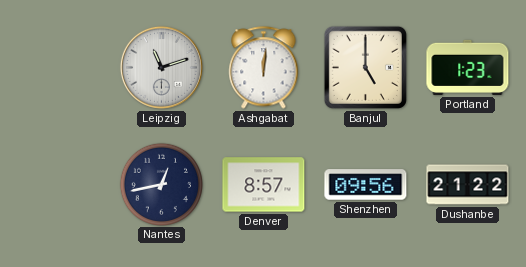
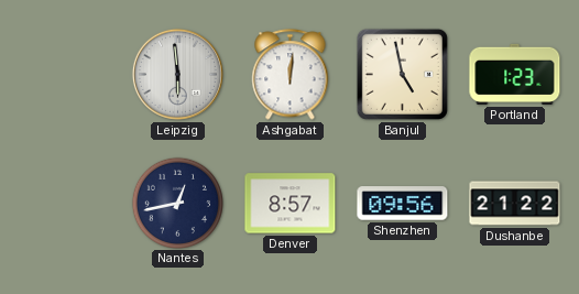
Leipzig: 11:12 -> 5:59 (177, 74)
Banjul: 5:00 -> 4:58 (402, 74)
